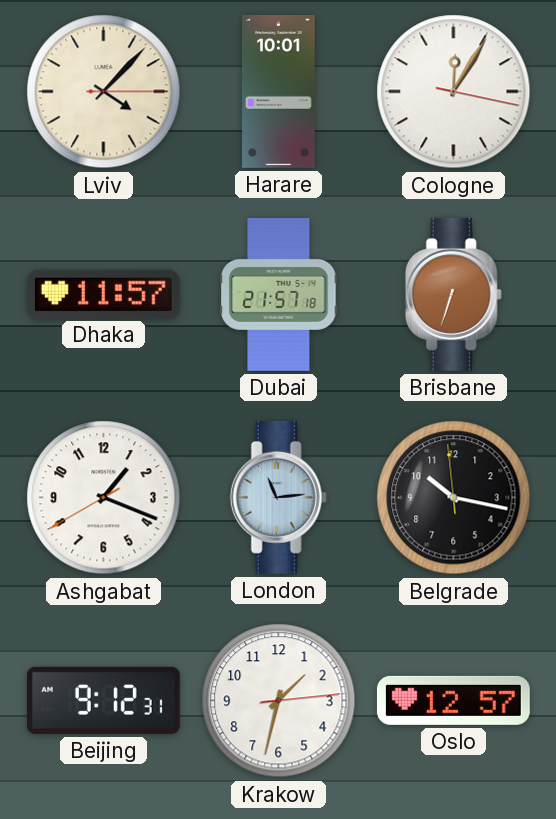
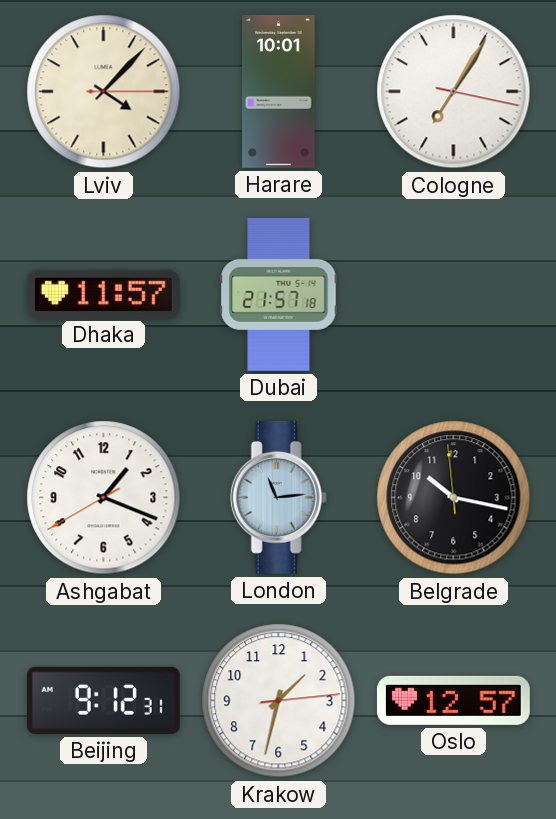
Cologne: 12:05 -> 7:05 (454, 92)
Brisbane: 6:33 -> none (453, 294)
